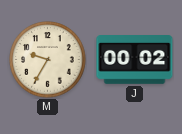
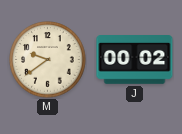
M: 9:35 -> 9:39 (48, 60)
